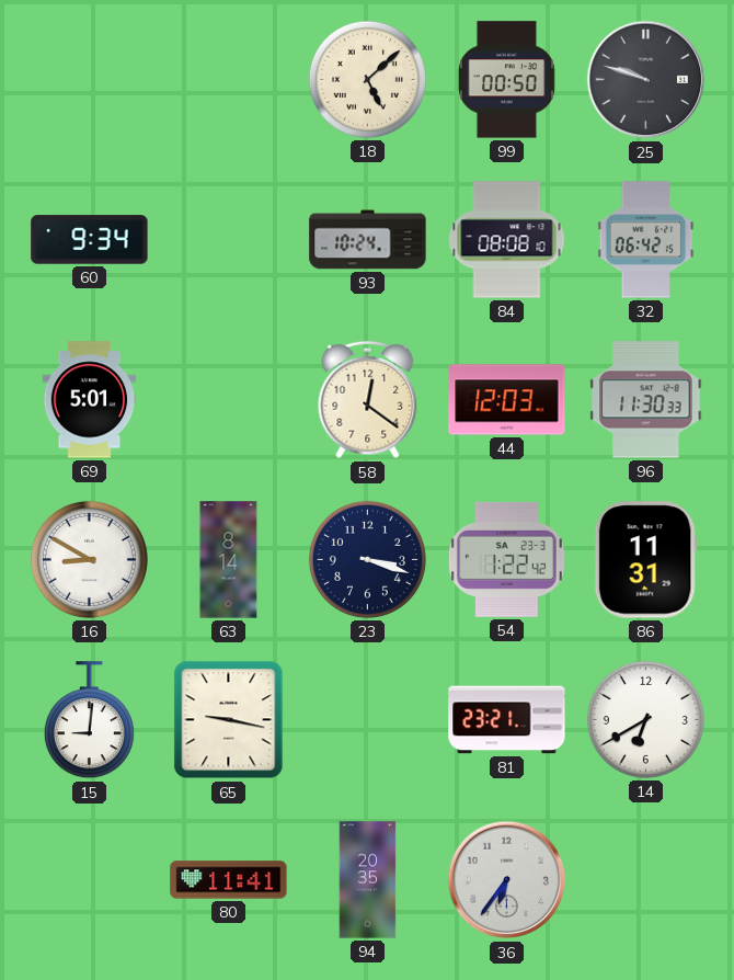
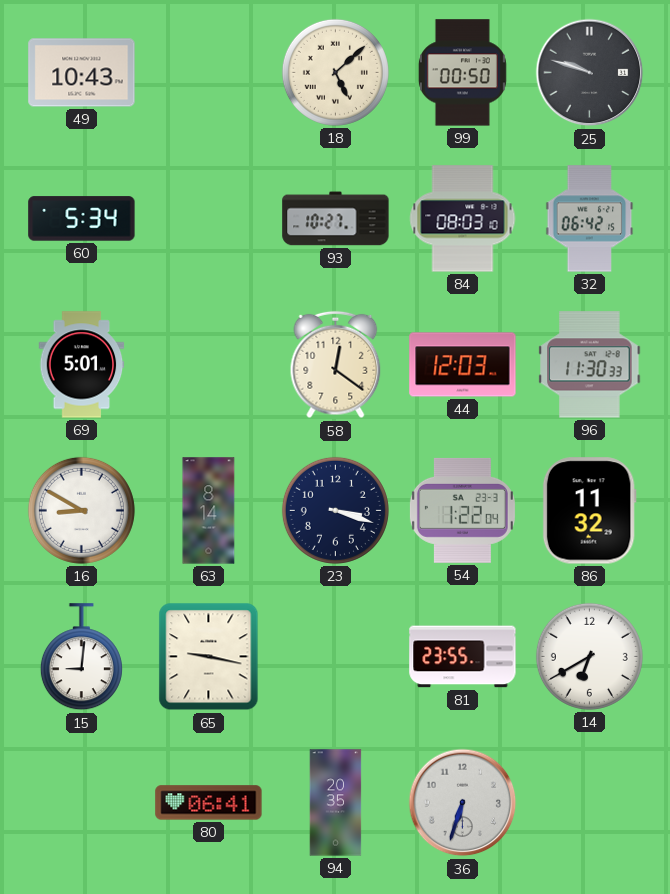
49: none -> 10:43 (82, 73)
60: 9:34 -> 5:34 (82, 219)
93: 10:24 -> 10:27 (336, 219)
84: 08:08 -> 08:03 (463, 219)
54: 1:22:42 -> 1:22:04 (462, 510)
86: 11:31 -> 11:32 (589, 511)
81: 23:21 -> 23:55 (463, 657)
80: 11:41 -> 06:41 (209, 803)
36: 6:36 -> 6:33 (463, 803)
